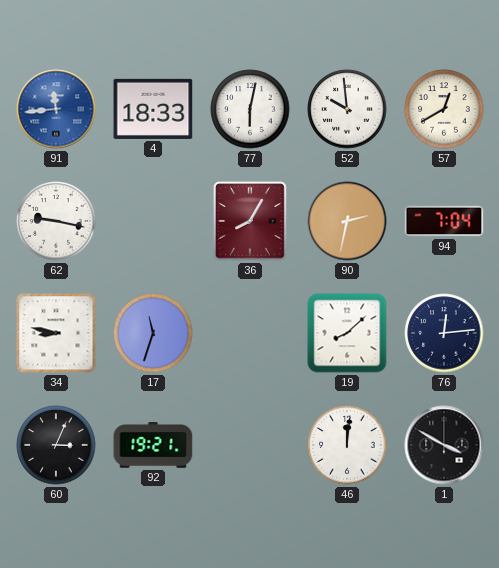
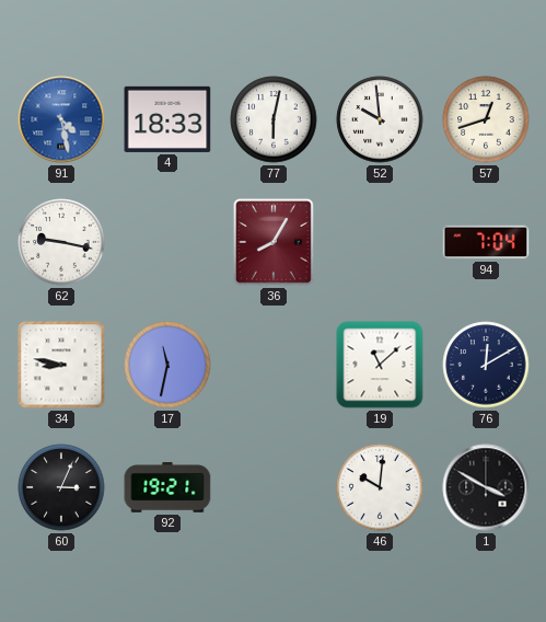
91: 11:44 -> 4:28 (61, 119)
57: 12:40 -> 12:42 (486, 119)
90: 2:32 -> none (347, 221)
17: 11:33 -> 11:32 (167, 365)
19: 8:08 -> 11:08 (380, 365)
76: 12:14 -> 12:10 (486, 365)
46: 12:01 -> 10:01 (380, 487)
